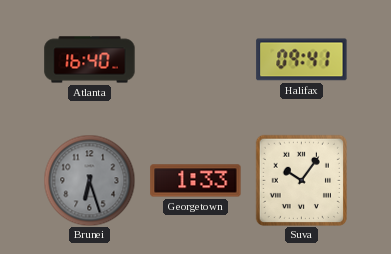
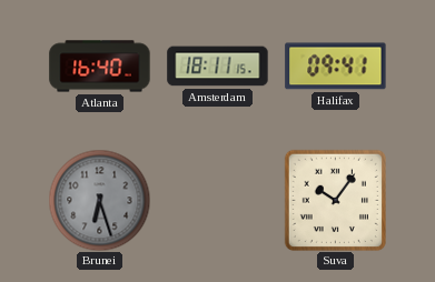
Amsterdam: none -> 18:11 (218, 67)
Georgetown: 1:33 -> none (196, 181)
